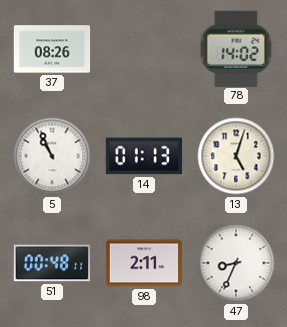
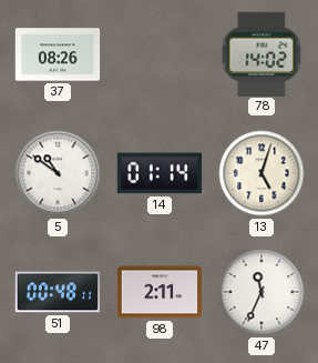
5: 10:56 -> 10:51 (58, 173)
14: 01:13 -> 01:14 (160, 173)
47: 8:34 -> 11:34 (261, 292)
